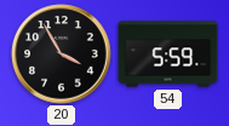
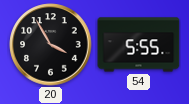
54: 5:59 -> 5:55 (139, 45)
